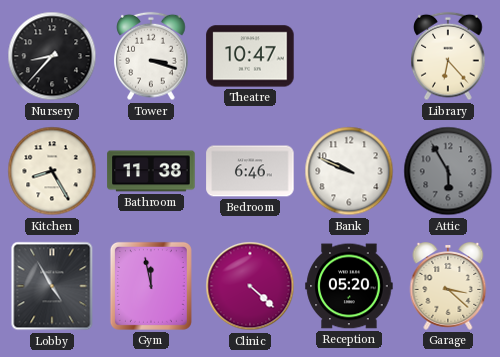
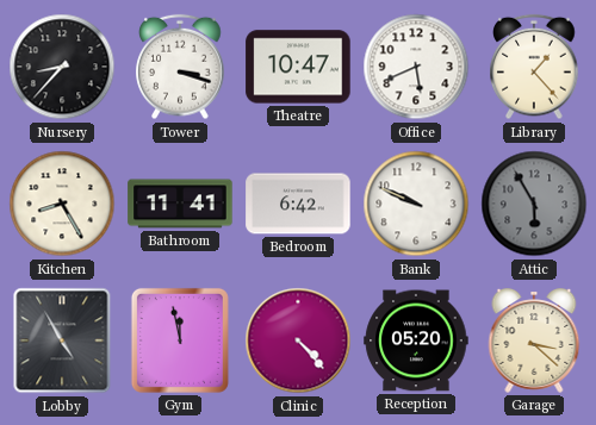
Office: none -> 5:41 (416, 67)
Library: 6:23 -> 1:23 (534, 67)
Bathroom: 11:38 -> 11:41 (180, 204)
Bedroom: 6:46 -> 6:42 (298, 204)
Clinic: 4:22 -> 4:23 (298, 340)
